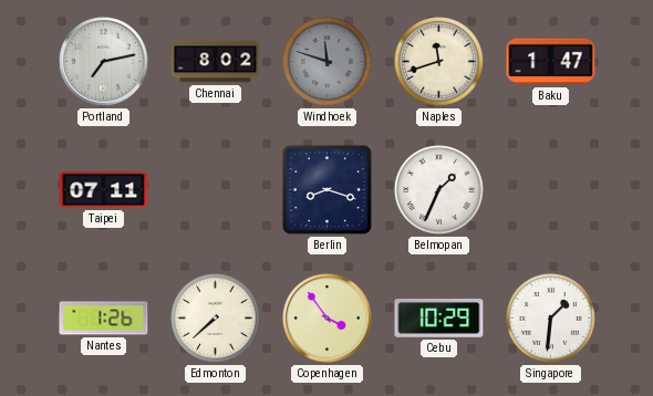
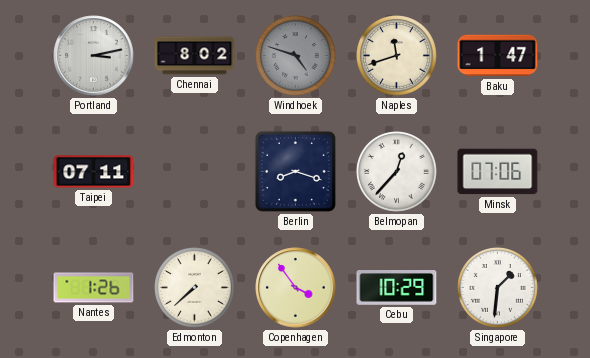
Portland: 7:13 -> 3:13 (94, 56)
Windhoek: 11:48 -> 4:48 (296, 56)
Belmopan: 1:34 -> 12:37 (397, 172)
Minsk: none -> 07:06 (498, 172)
